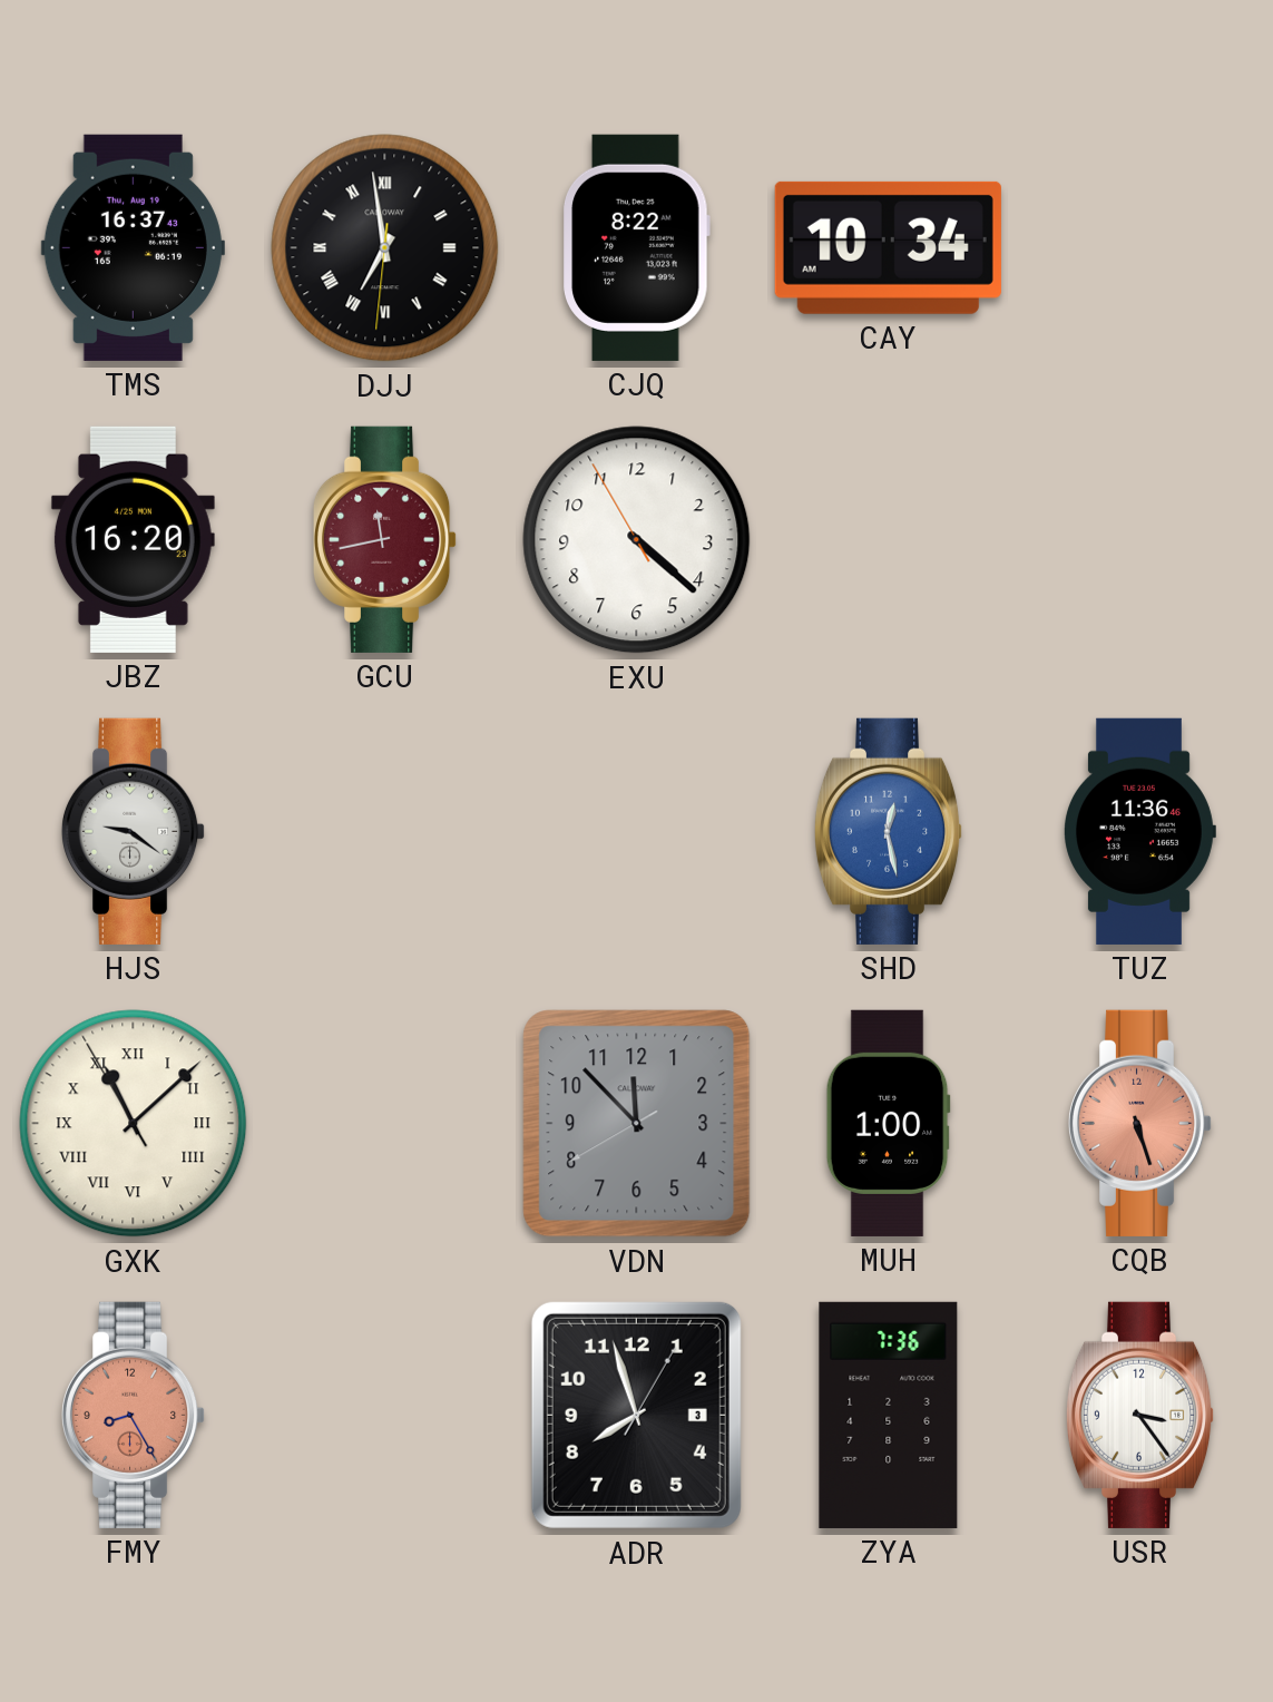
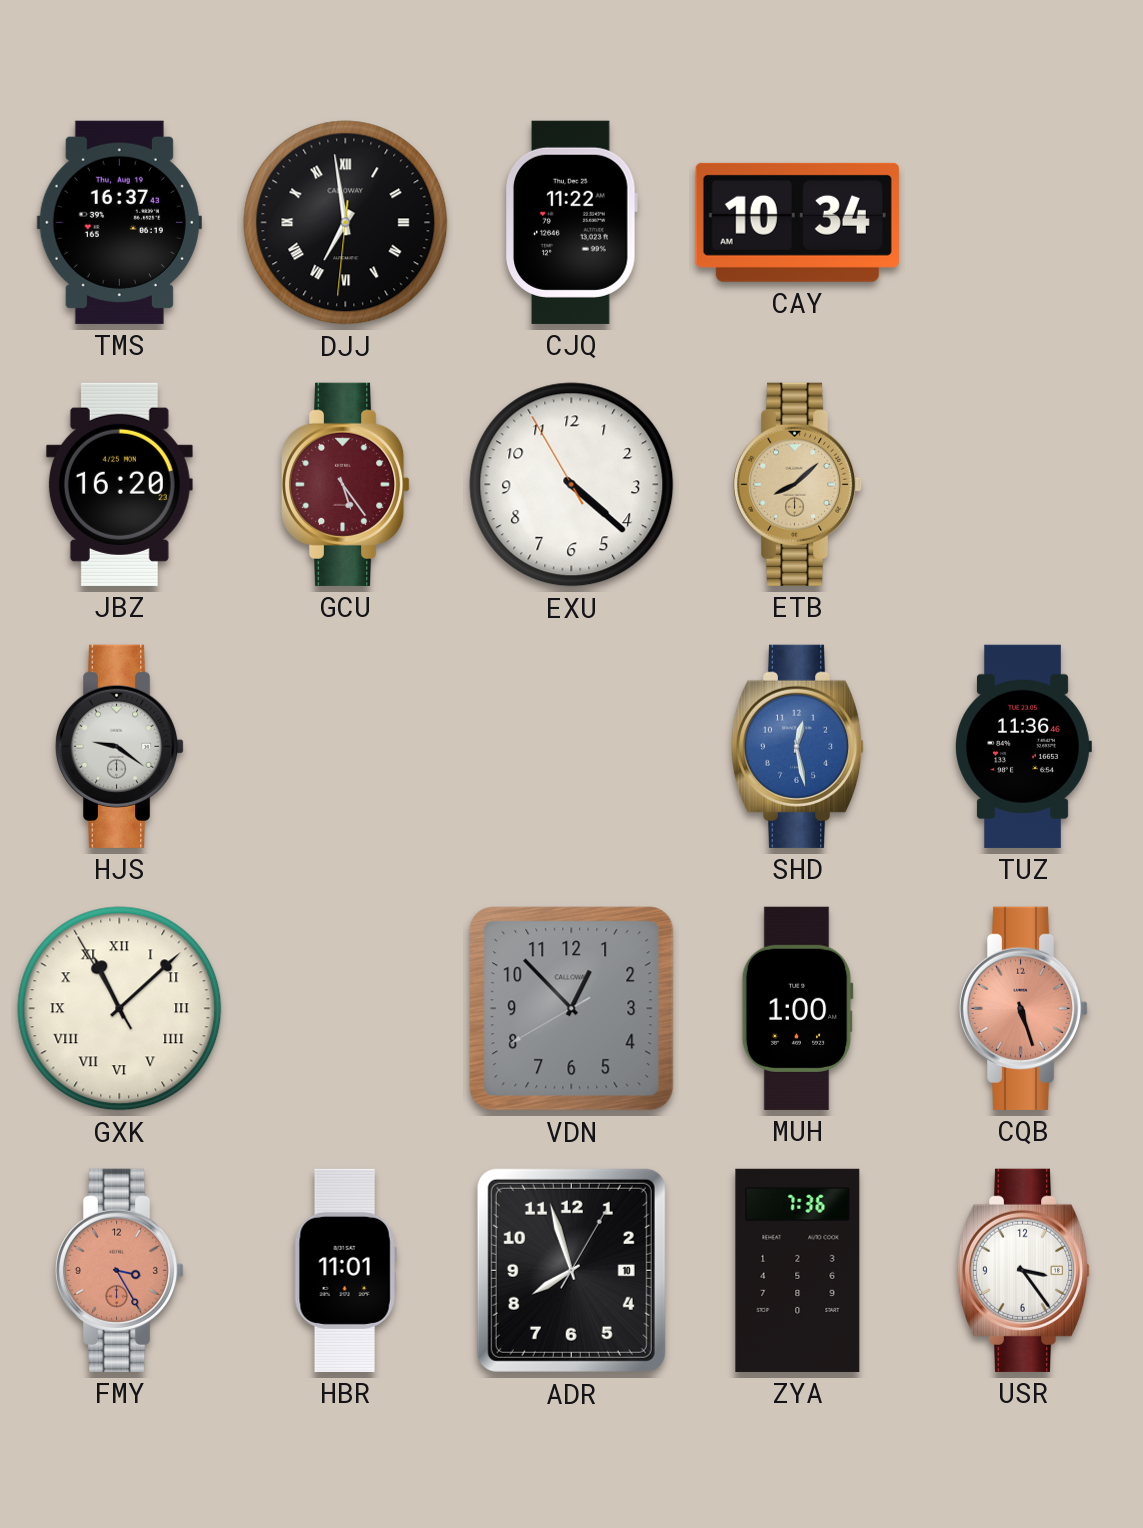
CJQ: 8:22 -> 11:22 (571, 222)
GCU: 11:43 -> 5:24 (346, 484)
ETB: none -> 8:08 (798, 484)
VDN: 11:52 -> 12:52 (572, 1009)
FMY: 8:25 -> 3:25 (120, 1270)
HBR: none -> 11:01 (345, 1270)
ADR date: 3 -> 10 (571, 1270)
